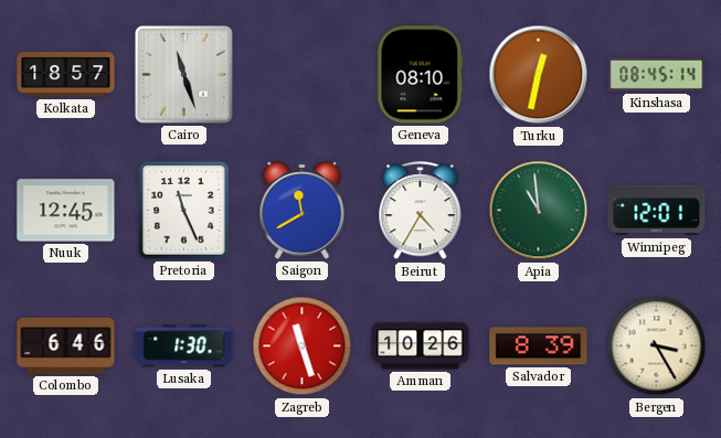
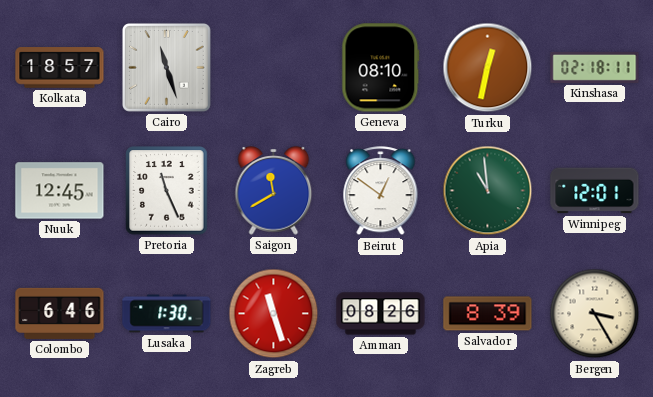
Kinshasa: 08:45 -> 02:18 (595, 67)
Beirut: 4:35 -> 12:51 (381, 191)
Amman: 10:26 -> 08:26 (381, 314)
